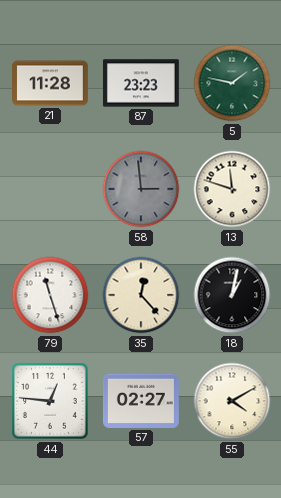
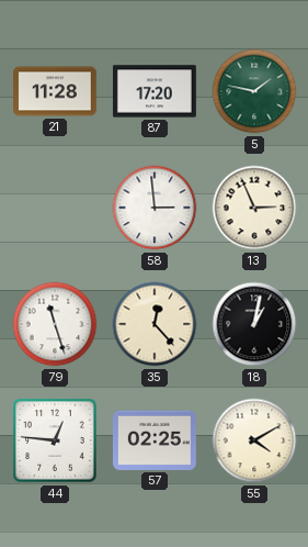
87: 23:23 -> 17:20 (155, 91)
58 dial: grey -> white (155, 208)
13: 11:48 -> 2:56 (254, 208)
57: 02:27 -> 02:25 (155, 440)
